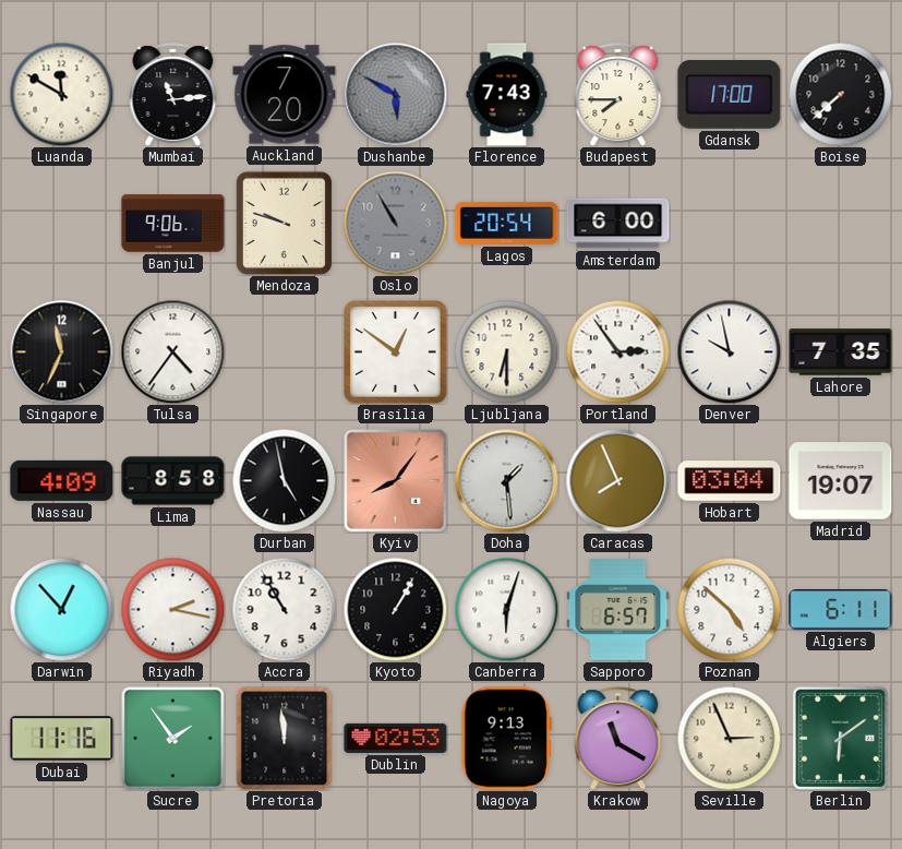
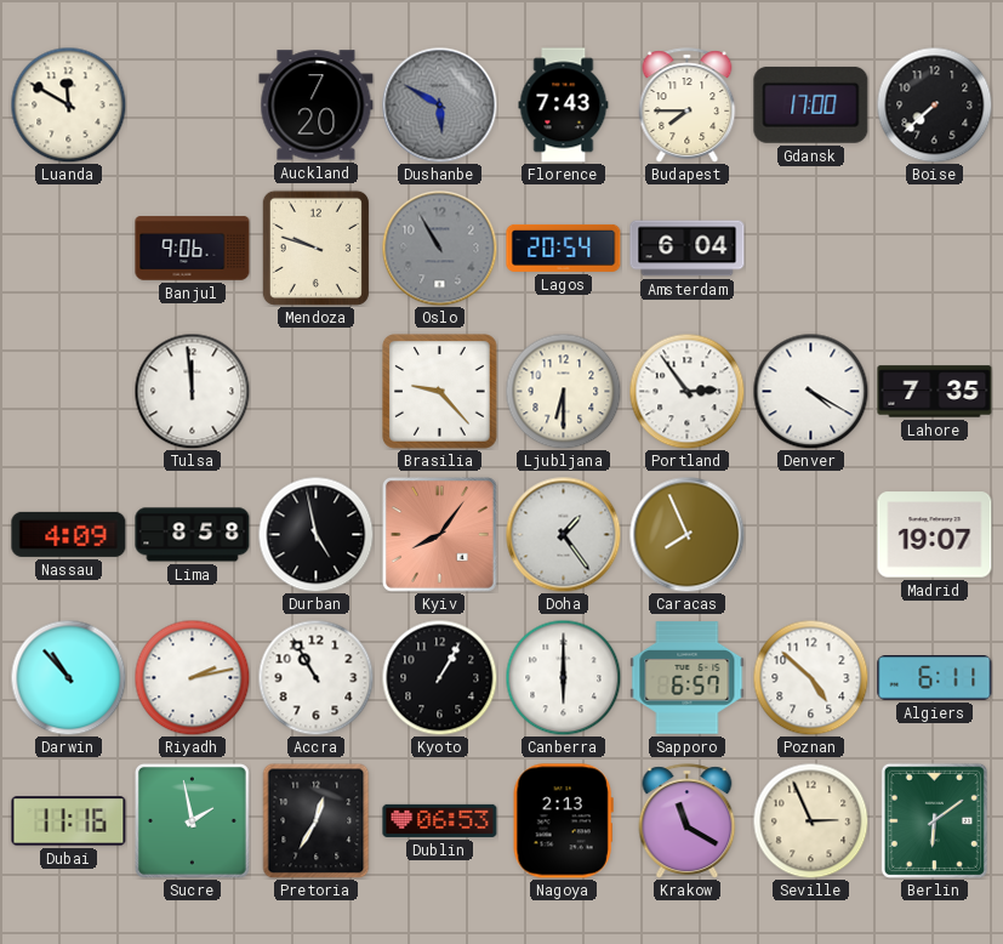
Mumbai: 11:14 -> none (173, 95)
Amsterdam: 6:00 -> 6:04 (688, 249)
Singapore: 11:34 -> none (61, 351)
Tulsa: 4:36 -> 11:59 (192, 391)
Brasilia: 12:51 -> 9:23 (440, 392)
Denver: 9:58 -> 4:20 (810, 391)
Doha: 1:29 -> 1:24 (563, 534)
Hobart: 03:04 -> none (730, 481)
Darwin: 12:53 -> 10:53 (68, 677)
Riyadh: 2:17 -> 2:13 (192, 677)
Canberra: 6:03 -> 6:00 (563, 677)
Sucre: 1:54 -> 1:58 (193, 821)
Pretoria: 11:59 -> 12:35 (317, 820)
Dublin: 02:53 -> 06:53 (440, 820)
Nagoya: 9:13 -> 2:13 (563, 821)
